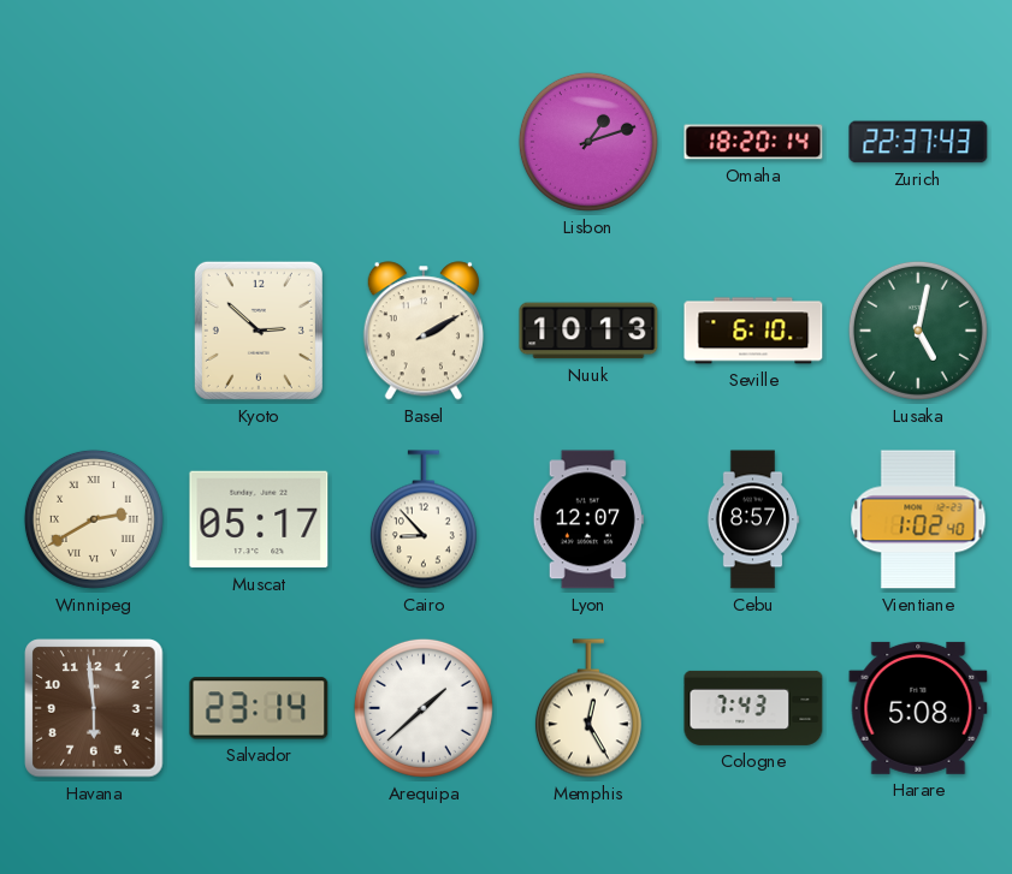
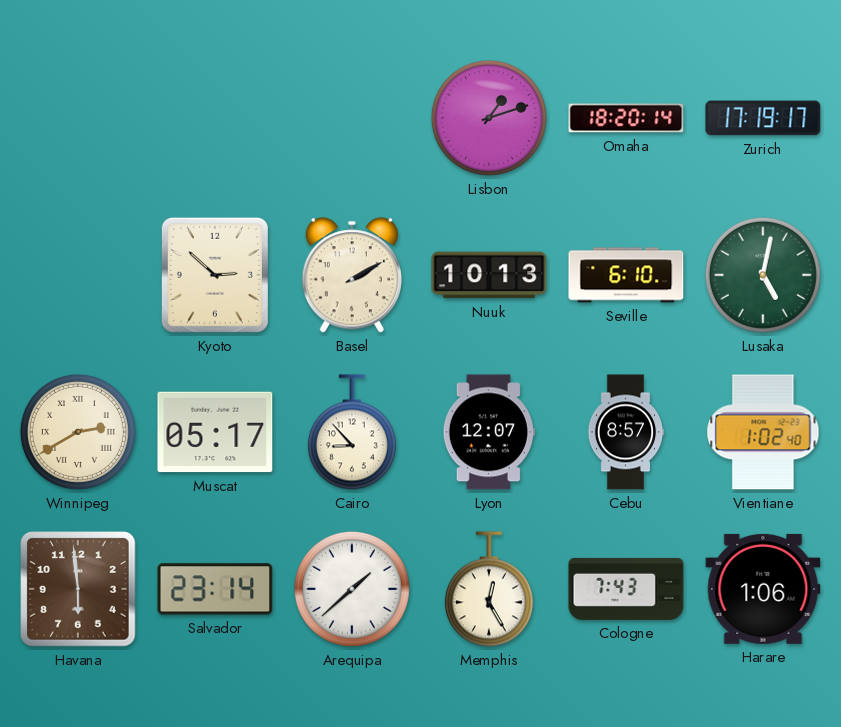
Zurich: 22:37 -> 17:19 (763, 118)
Harare: 5:08 -> 1:06 (763, 589)
